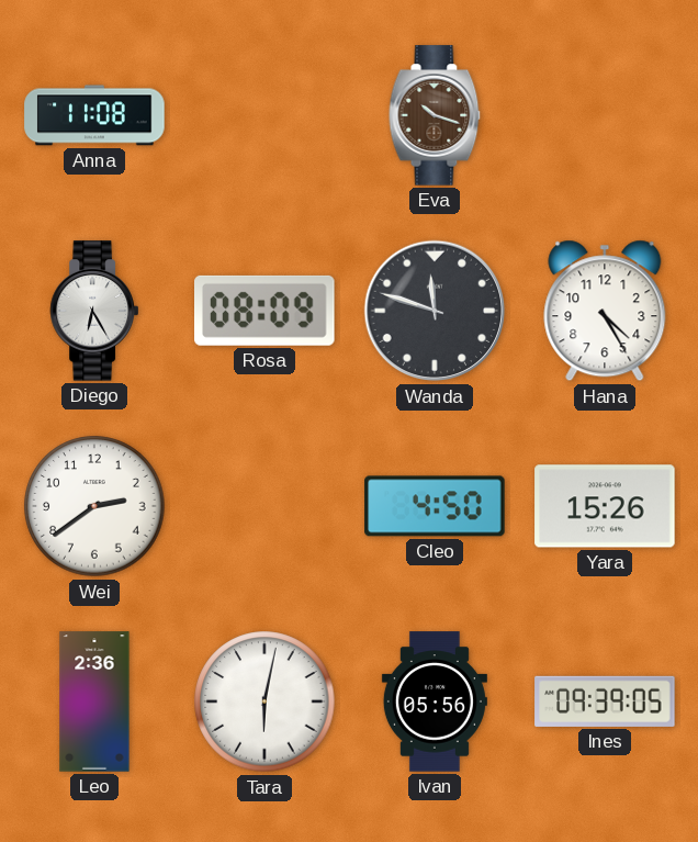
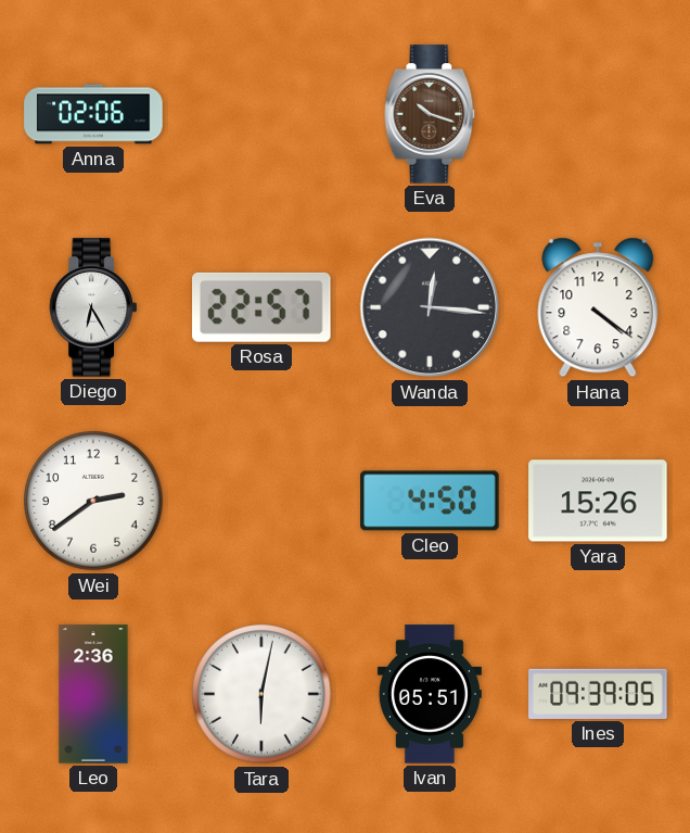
Anna: 11:08 -> 02:06 (93, 114)
Rosa: 08:09 -> 22:57 (263, 307)
Wanda: 11:48 -> 12:16 (430, 307)
Hana: 4:25 -> 4:21 (598, 307)
Ivan: 05:56 -> 05:51 (430, 694)
